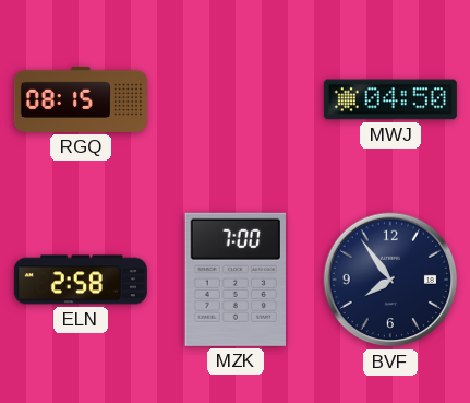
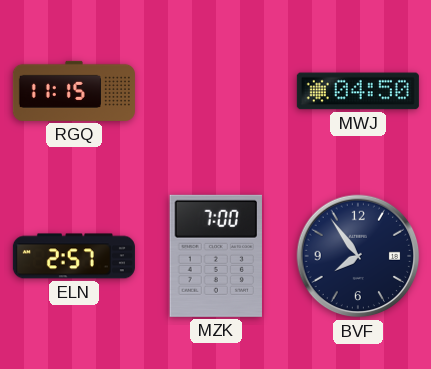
RGQ: 08:15 -> 11:15 (74, 91)
ELN: 2:58 -> 2:57 (74, 256)
